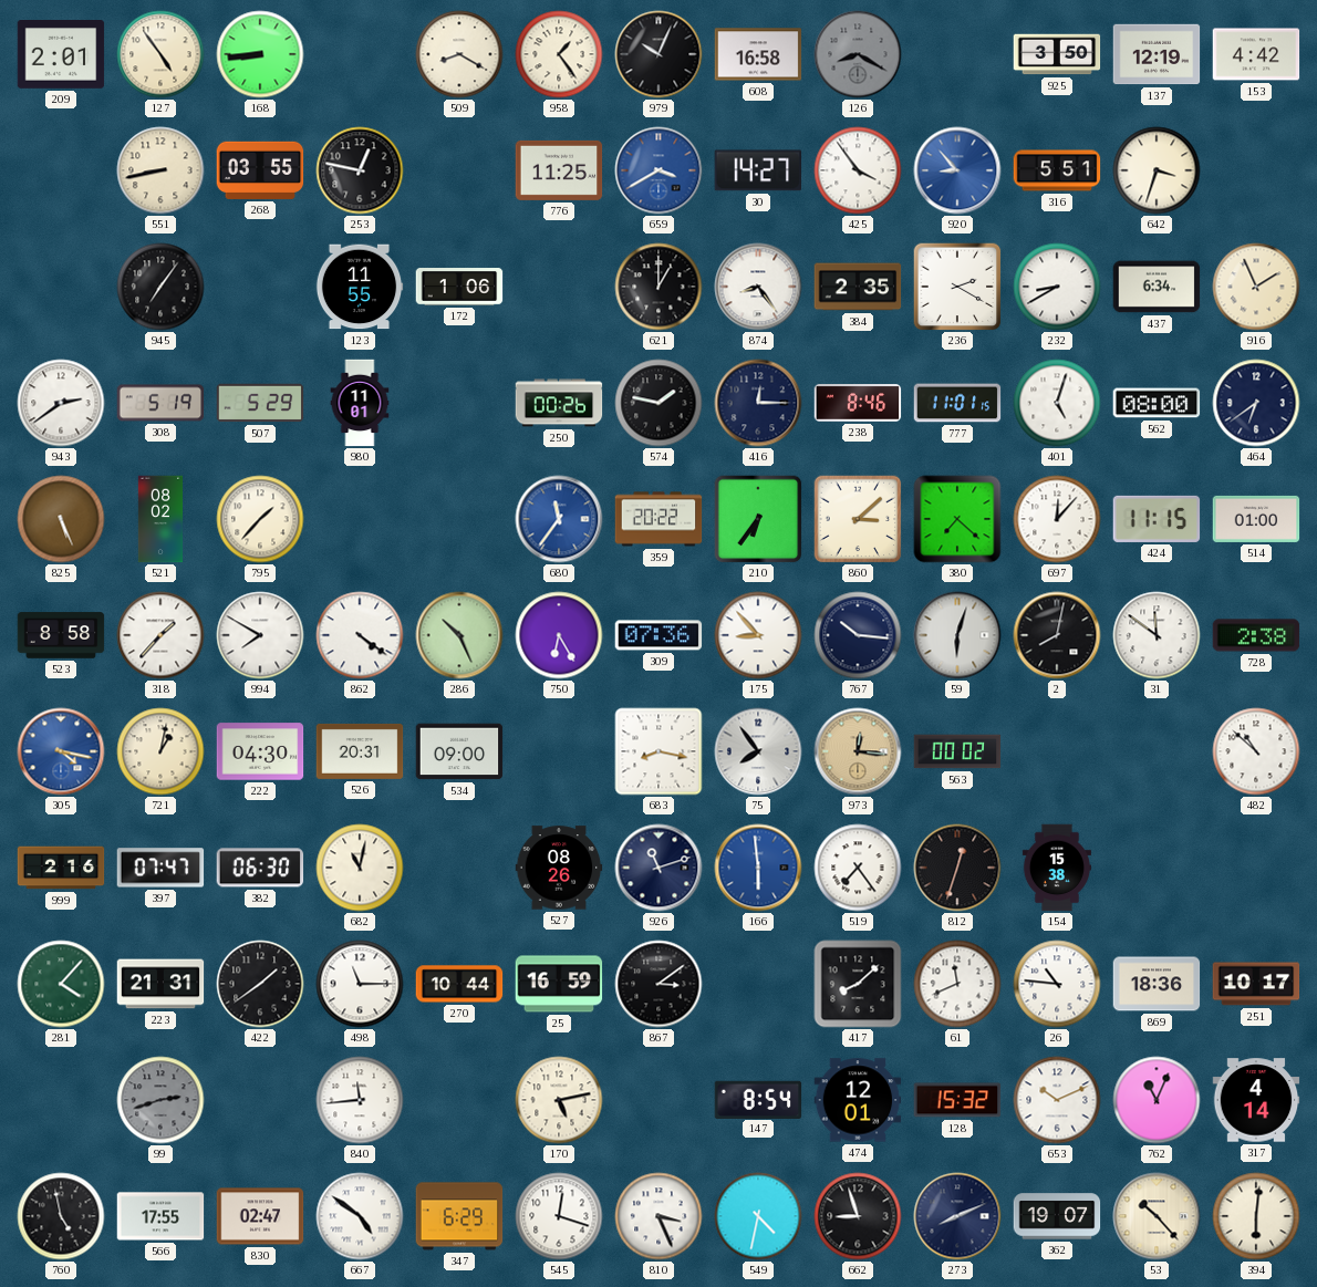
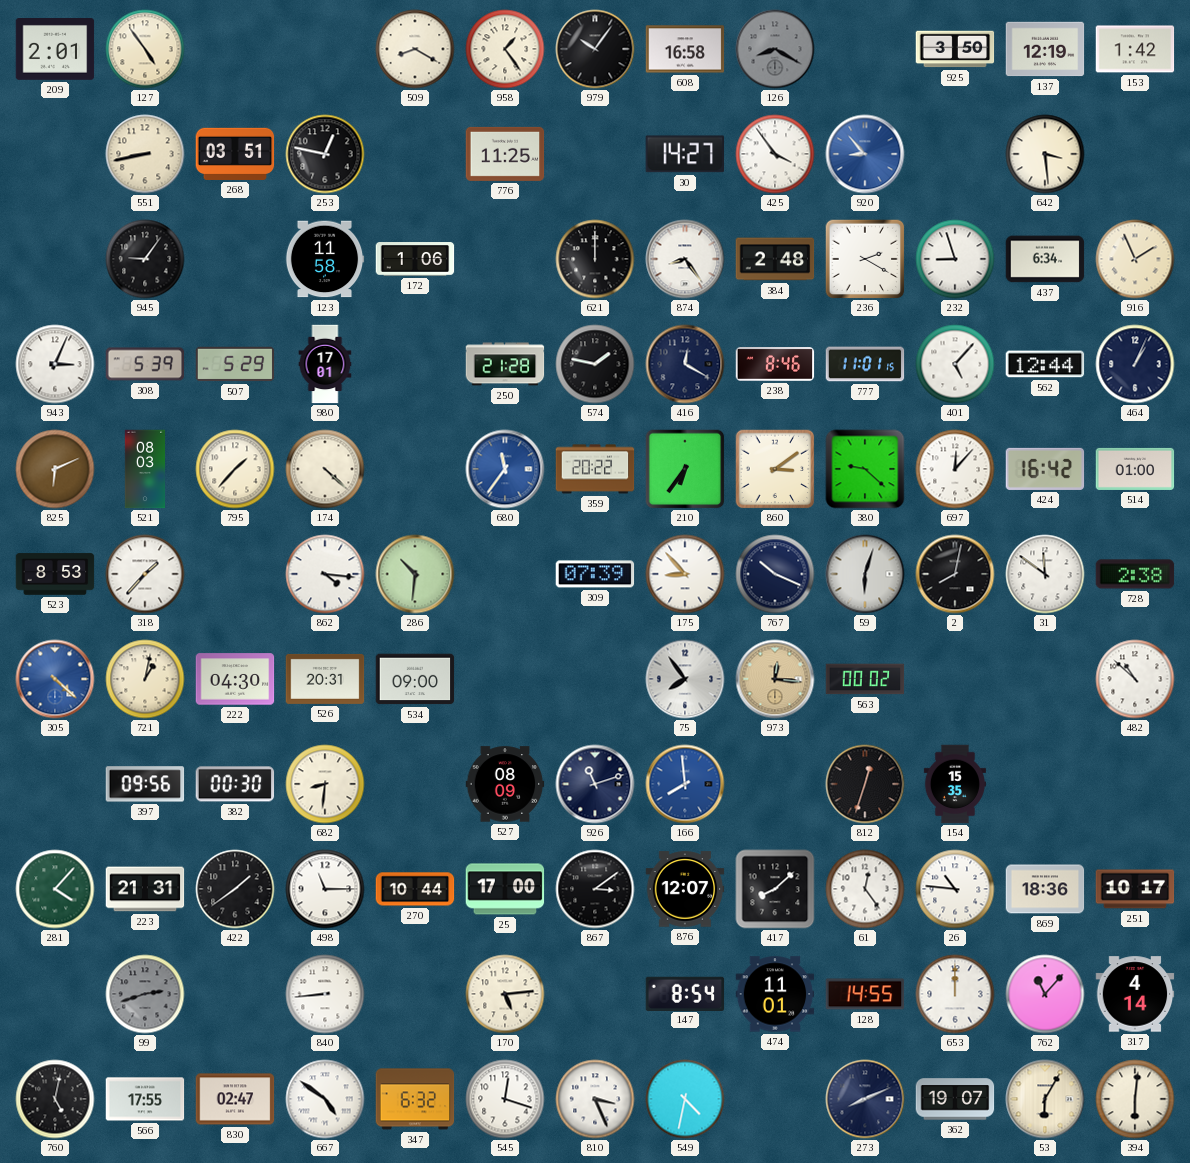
168: 8:44 -> none (260, 54)
979: 10:04 -> 10:06 (595, 49)
153: 4:42 -> 1:42 (1135, 49)
268: 03:55 -> 03:51 (235, 154)
659: 3:40 -> none (658, 170)
316: 5:51 -> none (1057, 170)
642: 3:33 -> 3:29 (1045, 154)
945: 7:06 -> 9:06 (145, 259)
123: 11:55 -> 11:58 (325, 259)
621: 1:00 -> 12:00 (595, 259)
384: 2:35 -> 2:48 (775, 259)
232: 8:40 -> 8:57 (955, 259)
943: 2:39 -> 3:04 (55, 364)
308: 5:19 -> 5:39 (145, 364)
980: 11:01 -> 17:01 (325, 364)
250: 00:26 -> 21:28 (505, 364)
416: 12:15 -> 12:20 (685, 364)
401: 5:03 -> 5:07 (955, 364)
562: 08:00 -> 12:44 (1045, 364)
464: 6:39 -> 1:04 (1135, 364)
825: 5:26 -> 6:11 (55, 469)
521: 08:02 -> 08:03 (145, 469)
174: none -> 4:22 (325, 469)
860: 3:08 -> 3:09 (775, 469)
380: 7:22 -> 9:22 (865, 469)
424: 11:15 -> 16:42 (1045, 469)
523: 8:58 -> 8:53 (55, 574)
994: 7:50 -> none (260, 635)
862: 4:21 -> 4:16 (325, 574)
286: 10:26 -> 10:31 (415, 574)
750: 6:25 -> none (559, 635)
309: 07:36 -> 07:39 (595, 574)
767: 10:16 -> 10:19 (775, 574)
305: 4:17 -> 4:22 (55, 679)
683: 8:17 -> none (658, 751)
999: 2:16 -> none (61, 868)
397: 07:47 -> 09:56 (145, 784)
382: 06:30 -> 00:30 (235, 784)
682: 11:02 -> 8:31 (325, 784)
527: 08:26 -> 08:09 (505, 784)
166: 5:59 -> 7:59 (685, 784)
519: 7:24 -> none (858, 868)
154: 15:38 -> 15:35 (955, 784)
25: 16:59 -> 17:00 (505, 889)
876: none -> 12:07 (685, 889)
61: 11:41 -> 12:24 (865, 889)
840: 11:44 -> 8:44 (325, 994)
170: 5:13 -> 5:14 (505, 994)
474: 12:01 -> 11:01 (775, 994)
128: 15:32 -> 14:55 (865, 994)
653: 10:11 -> 12:00 (955, 994)
762: 11:04 -> 11:07 (1045, 994)
760: 4:58 -> 5:02 (55, 1099)
347: 6:29 -> 6:32 (415, 1099)
662: 8:57 -> none (858, 1216)
53: 10:23 -> 6:05 (1045, 1099)
